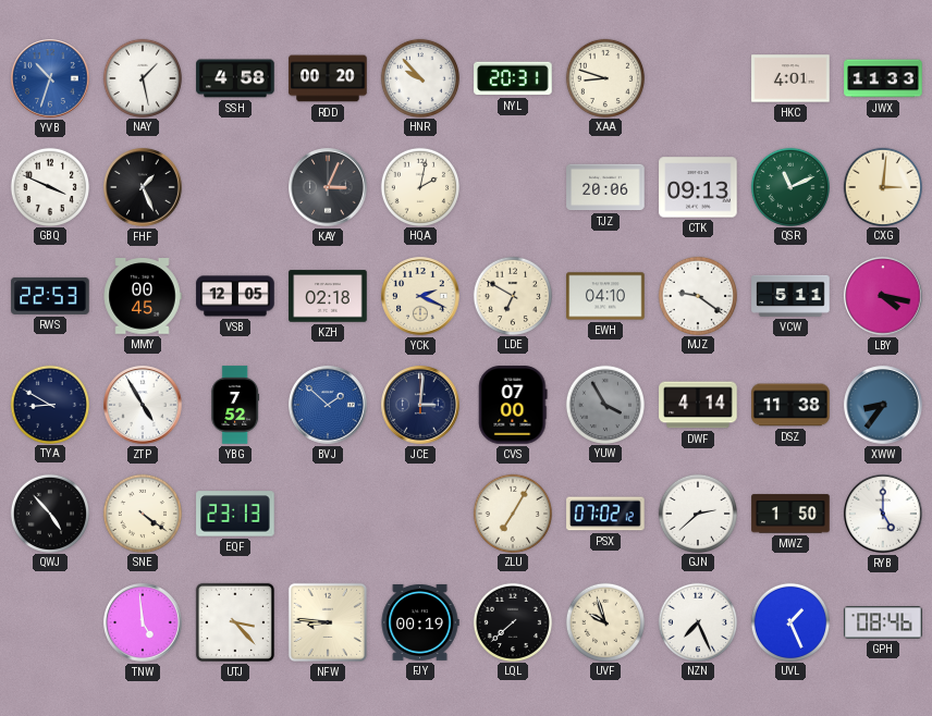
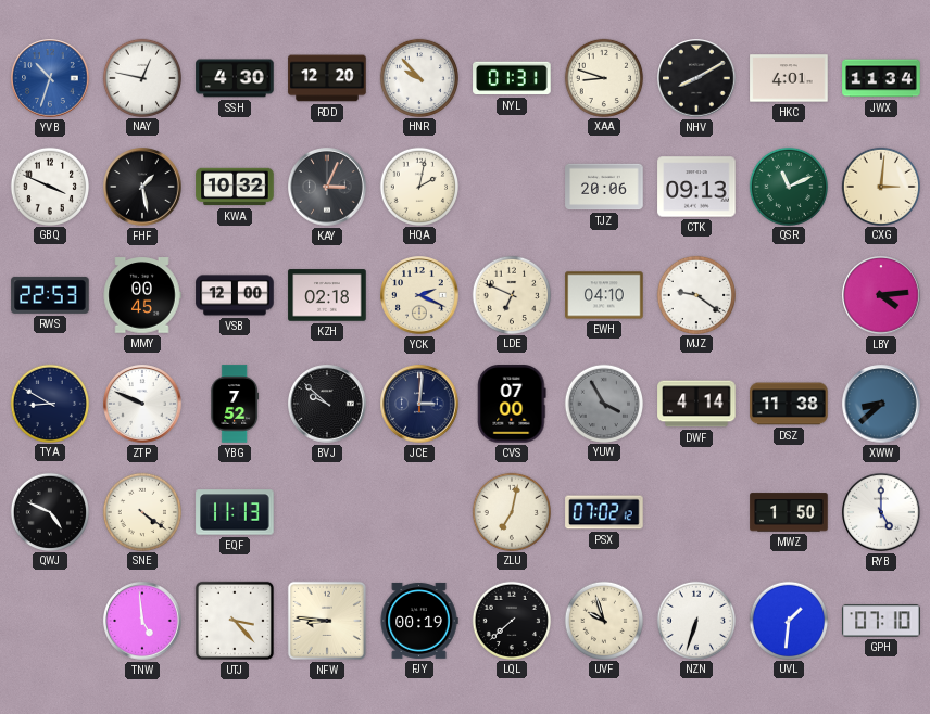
NAY: 1:28 -> 12:47 (141, 77)
SSH: 4:58 -> 4:30 (235, 78)
RDD: 00:20 -> 12:20 (327, 78)
NYL: 20:31 -> 01:31 (512, 78)
NHV: none -> 8:10 (696, 78)
JWX: 11:33 -> 11:34 (881, 78)
FHF: 1:26 -> 1:28 (142, 187)
KWA: none -> 10:32 (235, 187)
VSB: 12:05 -> 12:00 (235, 295)
LDE: 6:50 -> 6:49 (511, 294)
VCW: 5:11 -> none (790, 296)
LBY: 4:17 -> 4:14 (881, 295)
ZTP: 4:55 -> 9:49 (142, 404)
BVJ: 1:52 -> 9:52 (327, 404)
BVJ dial: blue -> black (327, 404)
XWW: 8:36 -> 8:38 (881, 404)
QWJ: 4:53 -> 4:49 (49, 511)
EQF: 23:13 -> 11:13 (235, 512)
ZLU: 7:05 -> 7:02 (511, 511)
GJN: 2:38 -> none (697, 513)
NZN: 7:26 -> 6:33 (695, 620)
UVL: 1:26 -> 1:31 (788, 620)
GPH: 08:46 -> 07:10 (881, 621)
